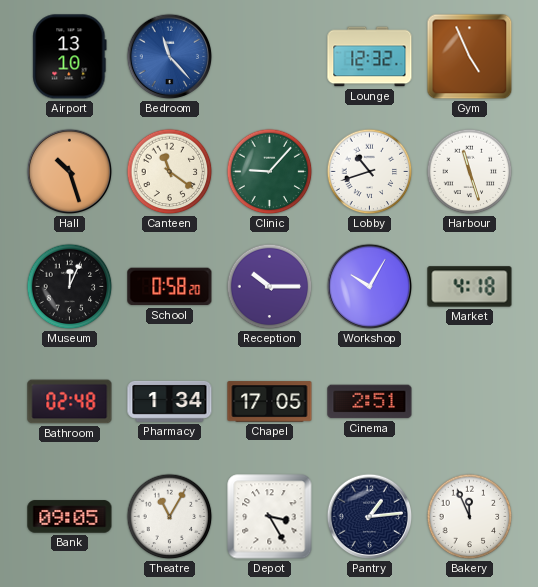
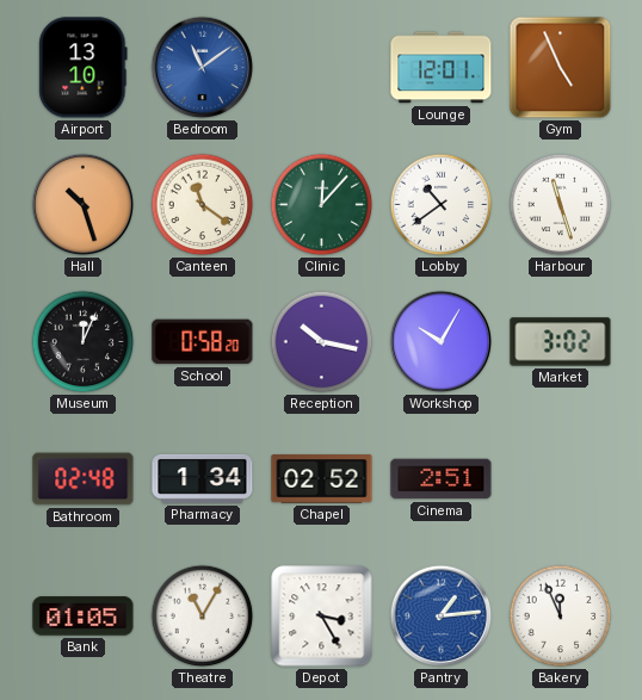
Bedroom: 11:23 -> 11:09 (203, 68)
Lounge: 12:32 -> 12:01 (442, 68)
Clinic: 9:07 -> 12:07 (322, 205)
Lobby: 10:42 -> 10:39 (442, 205)
Reception: 10:15 -> 10:17 (322, 342)
Market: 4:18 -> 3:02 (561, 342)
Chapel: 17:05 -> 02:52 (322, 479)
Bank: 09:05 -> 01:05 (84, 617)
Pantry dial: navy -> blue (442, 617)
